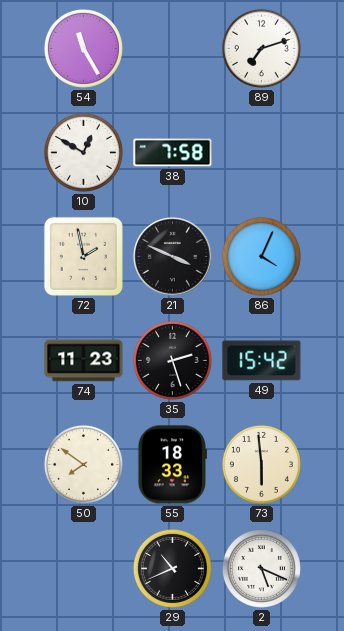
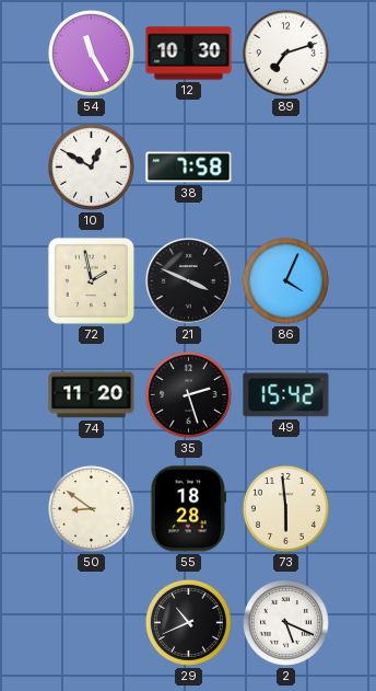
12: none -> 10:30 (189, 54)
74: 11:23 -> 11:20 (92, 395)
50: 7:51 -> 8:51 (91, 508)
55: 18:33 -> 18:28 (188, 509)
